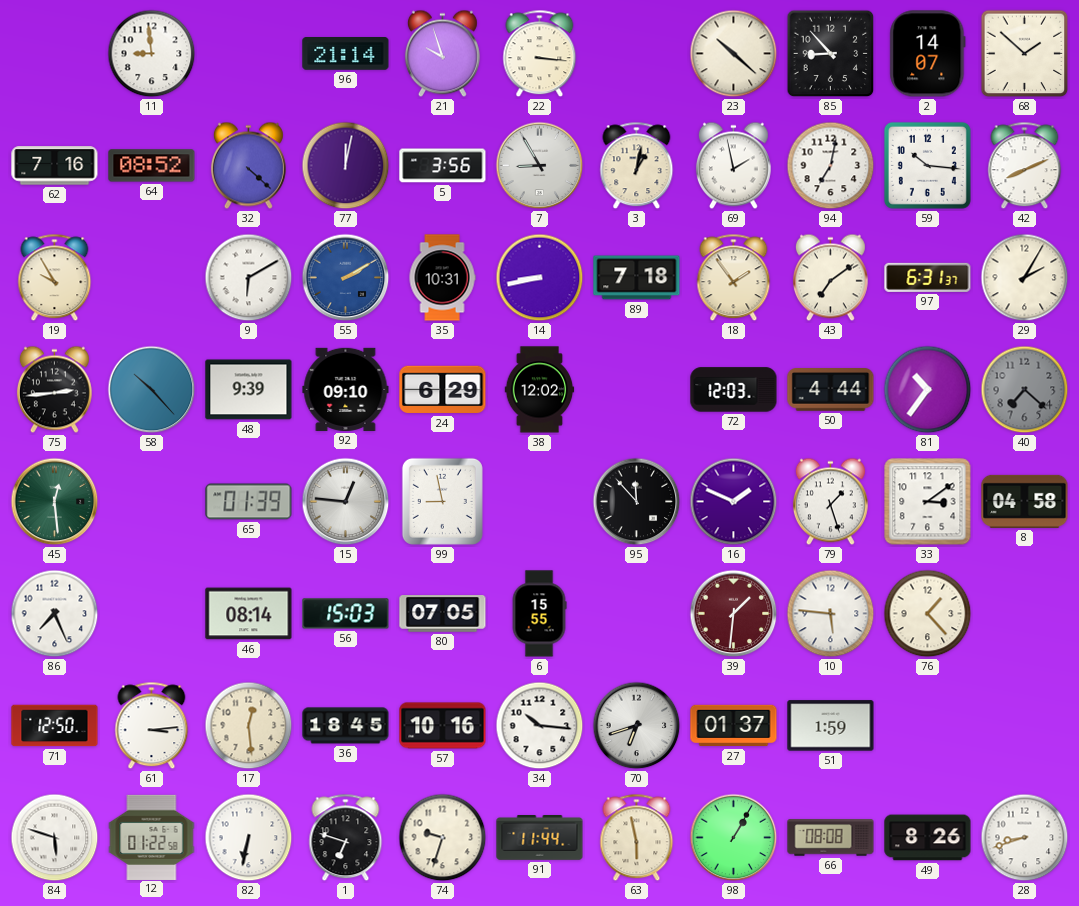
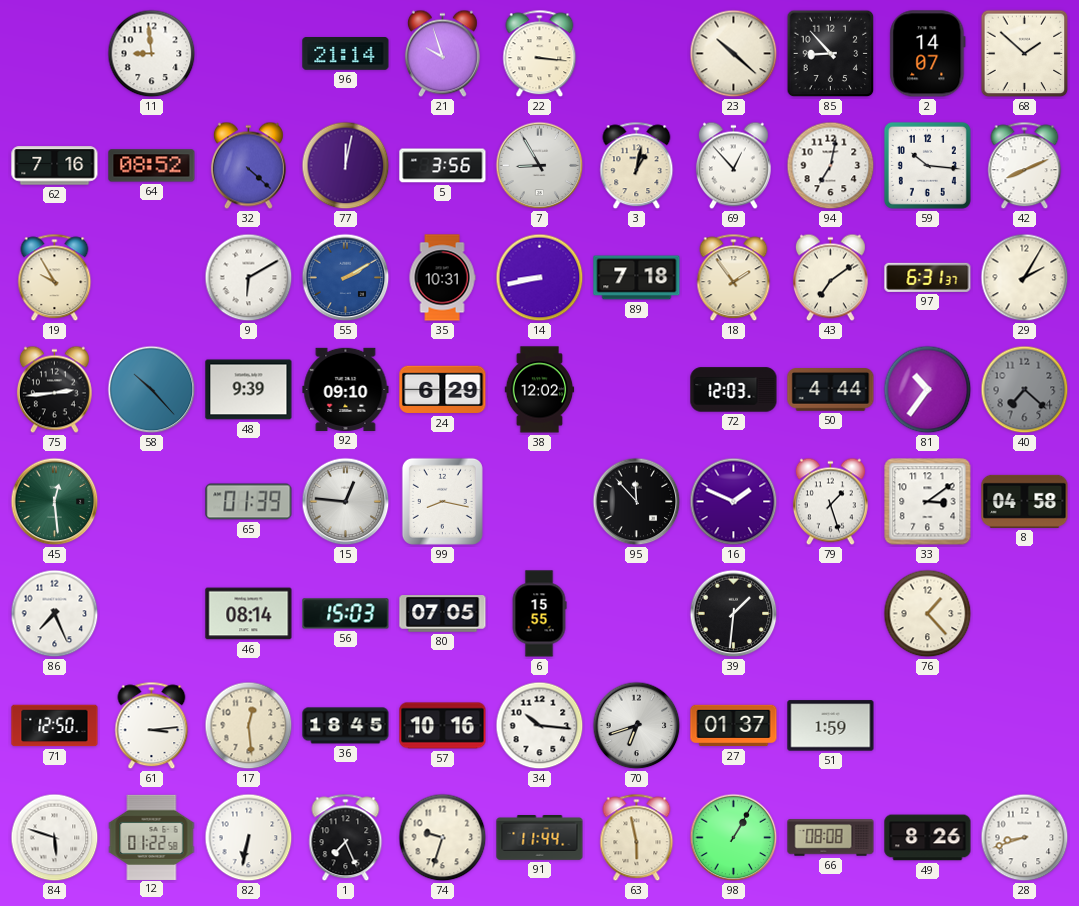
69: 1:58 -> 12:53 (733, 166)
99: 8:58 -> 8:17 (442, 501)
39 dial: burgundy -> black (734, 614)
10: 5:46 -> none (831, 614)
1: 6:48 -> 7:26 (346, 838)
